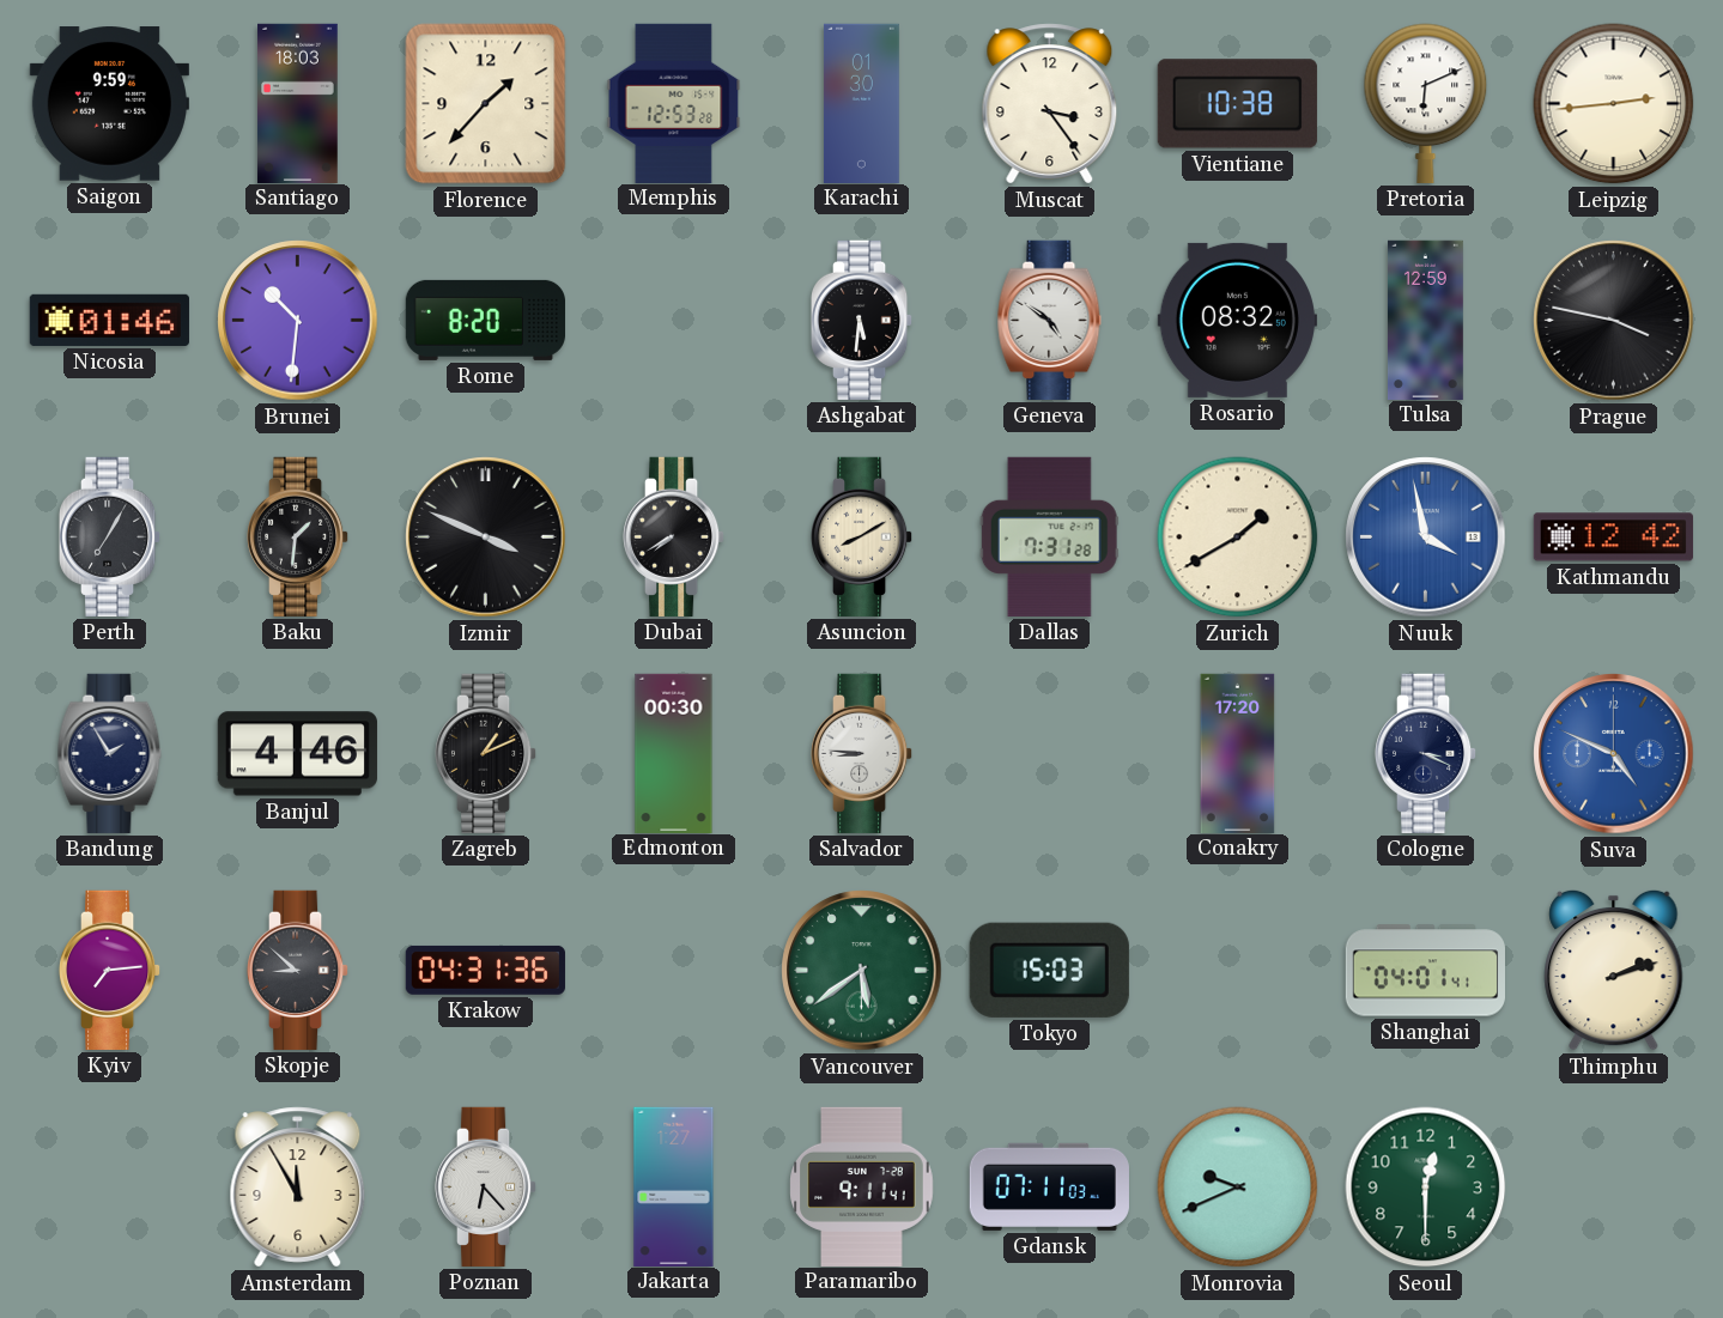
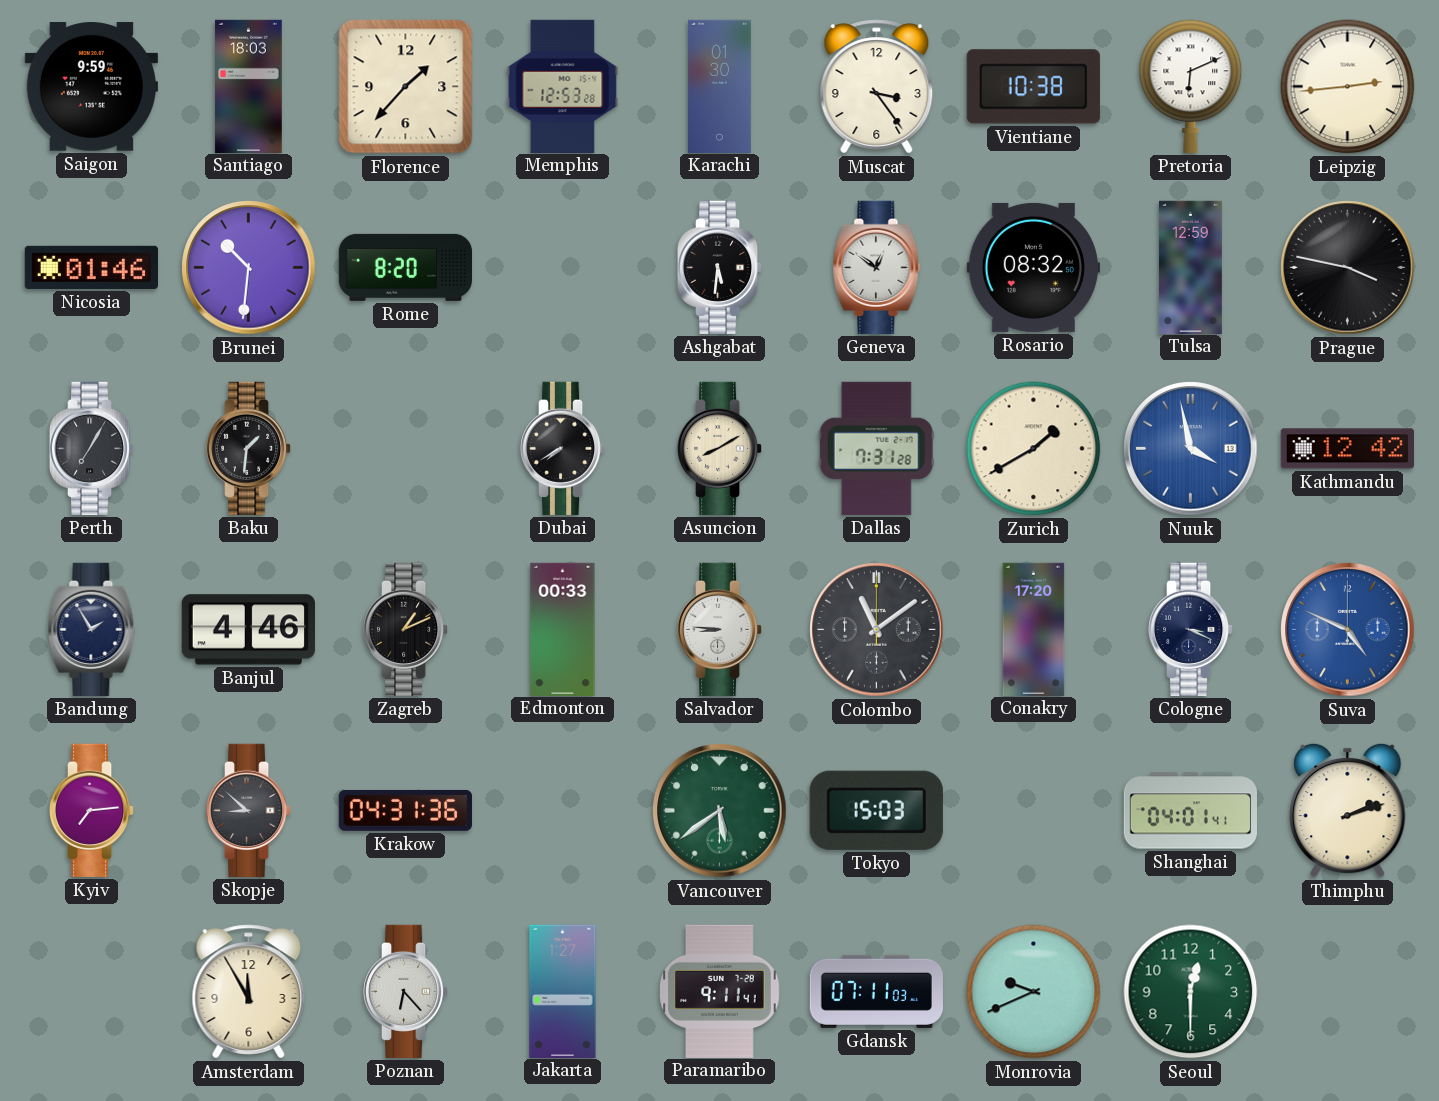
Geneva: 4:51 -> 12:51 (877, 267)
Izmir: 3:49 -> none (486, 537)
Edmonton: 00:30 -> 00:33 (563, 629)
Colombo: none -> 11:09 (877, 630)
